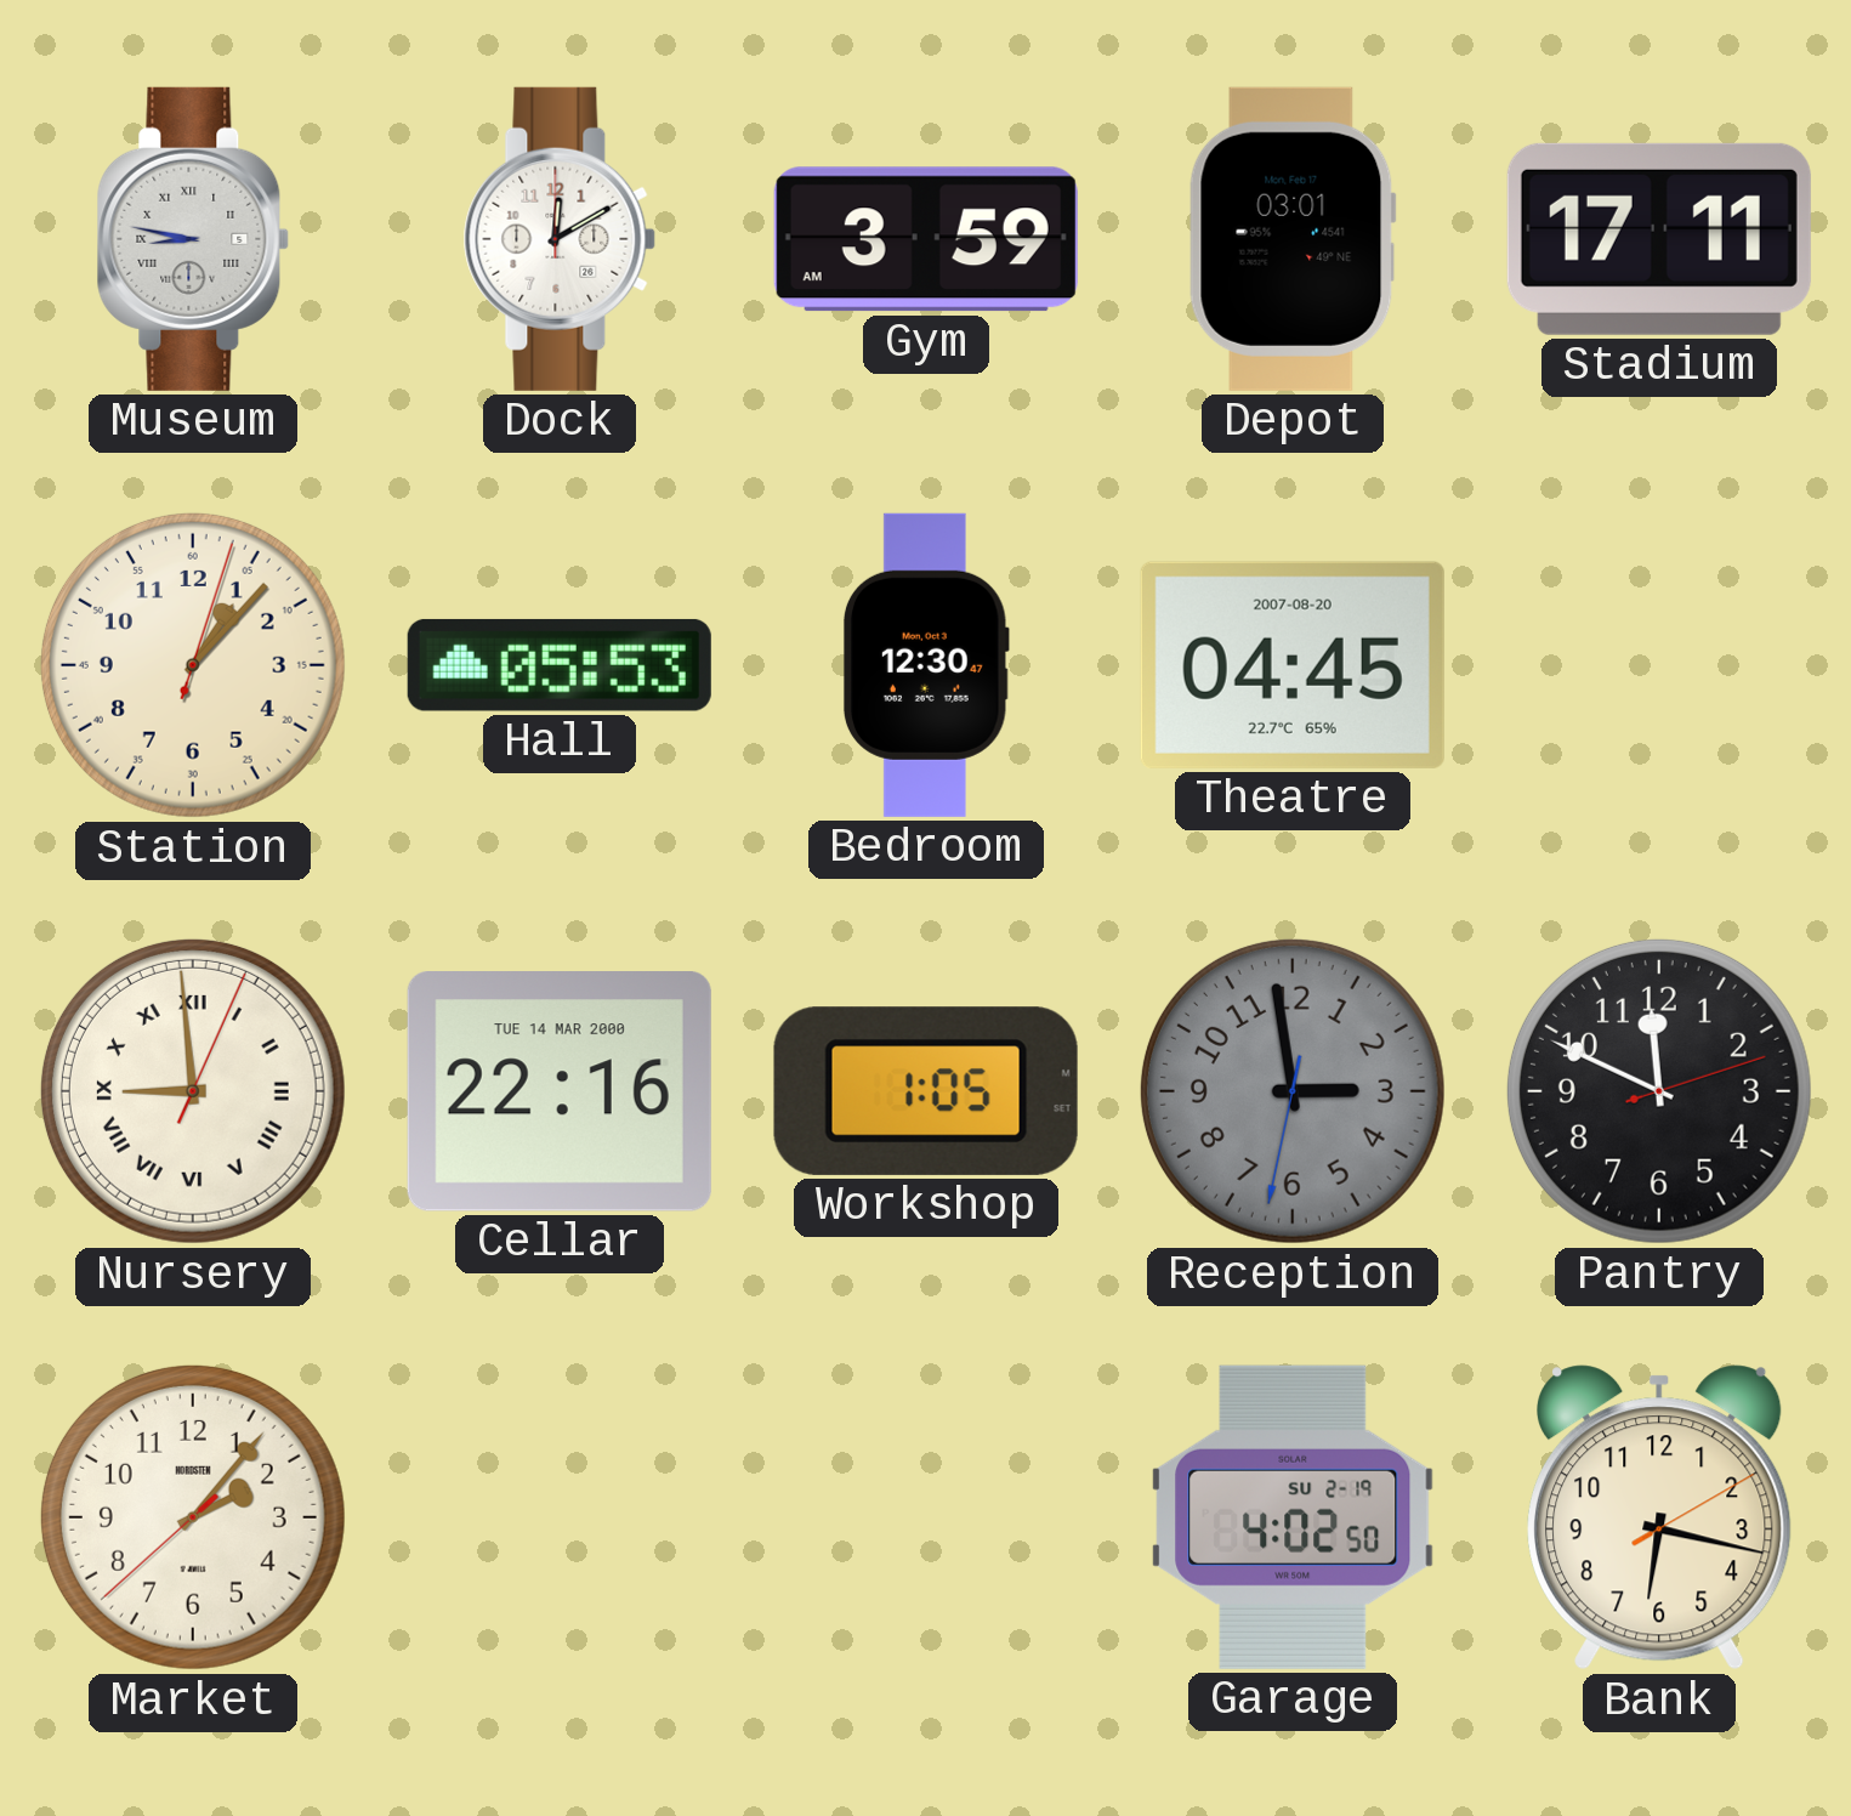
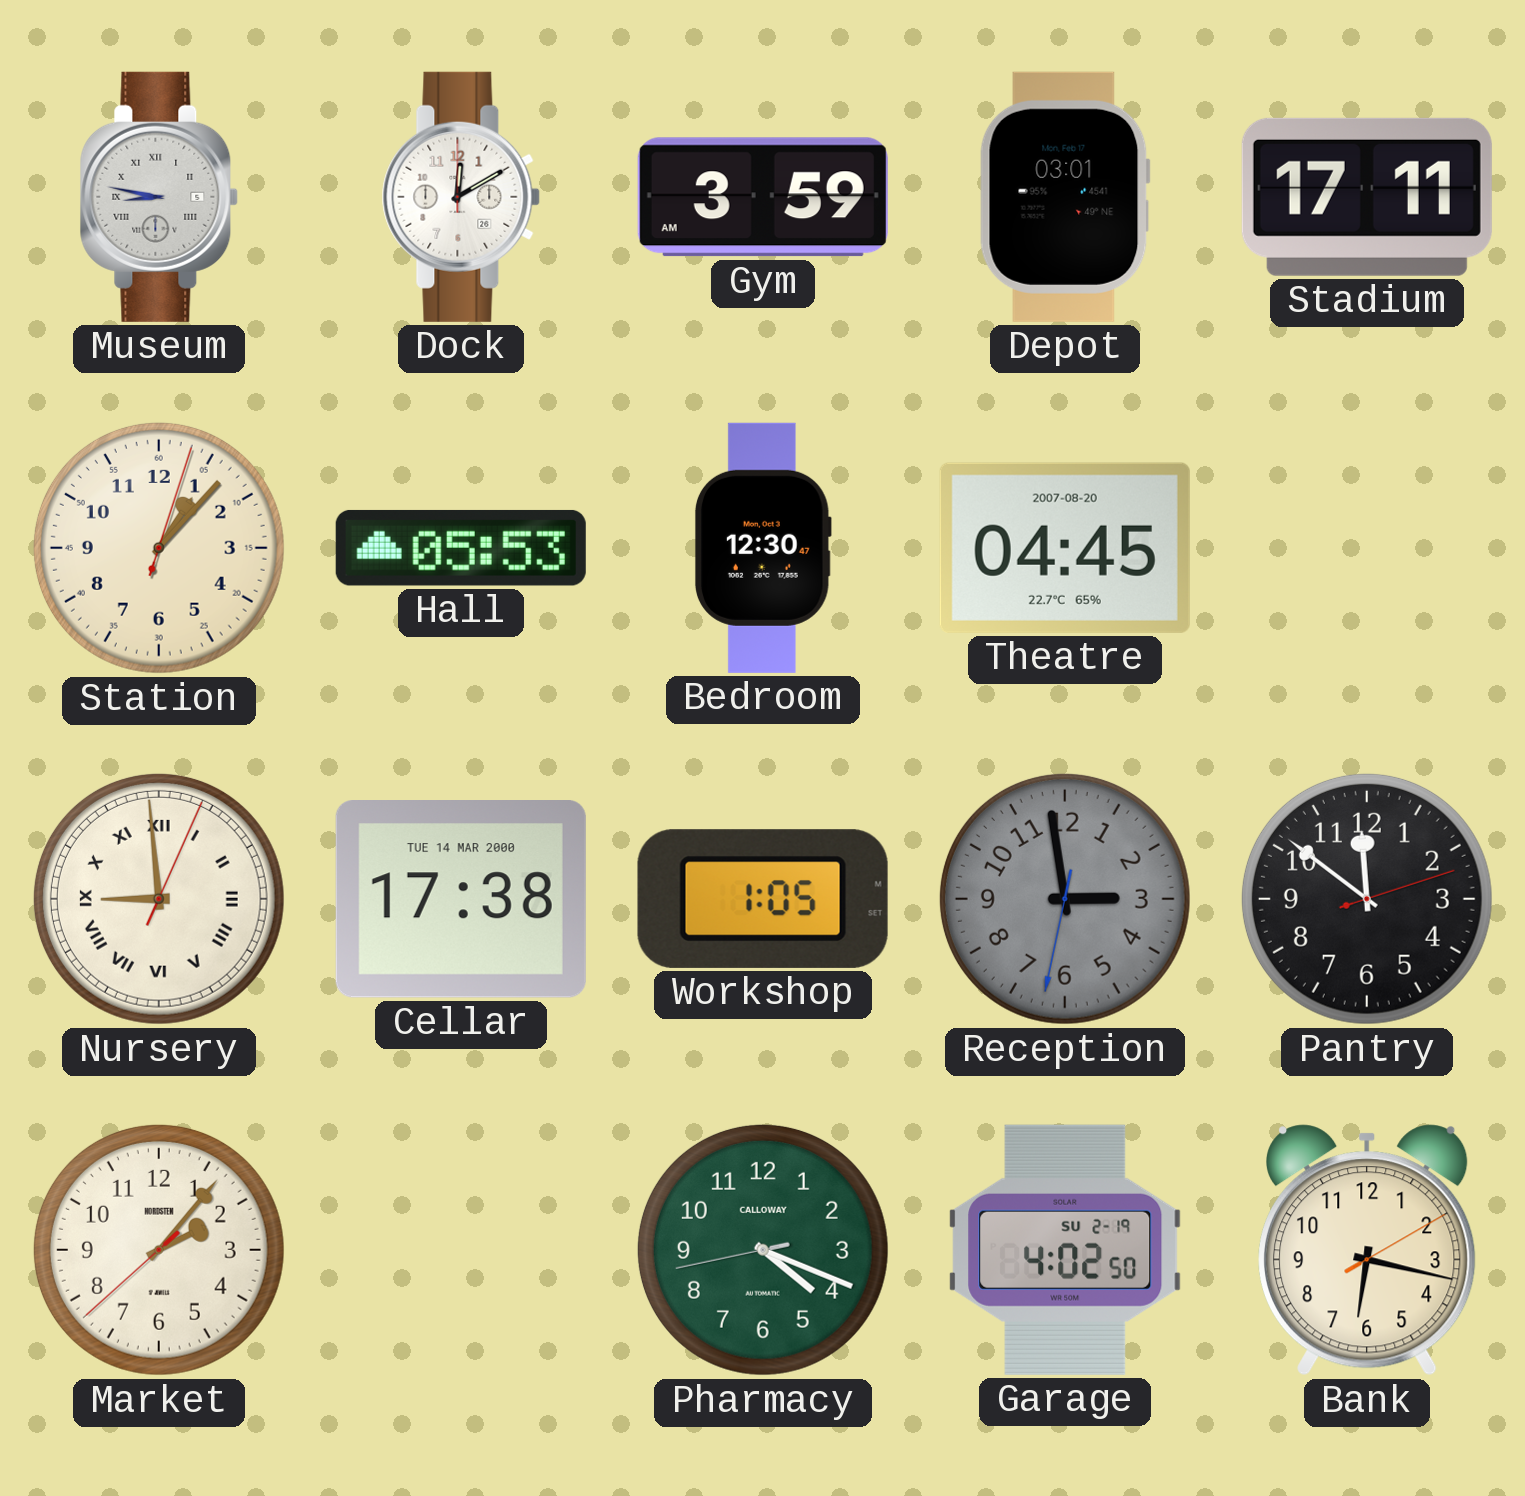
Cellar: 22:16 -> 17:38 (461, 899)
Pantry: 11:49 -> 11:51 (1367, 899)
Pharmacy: none -> 4:18 (763, 1250)
